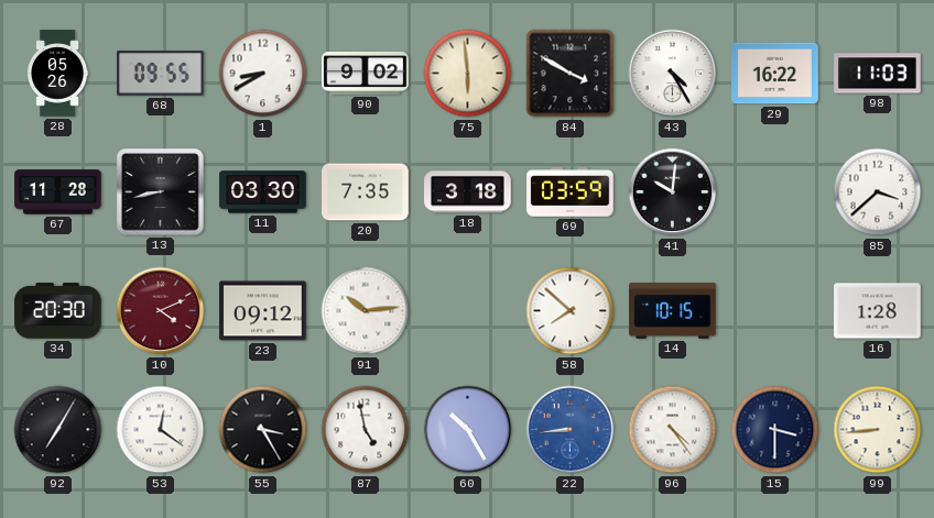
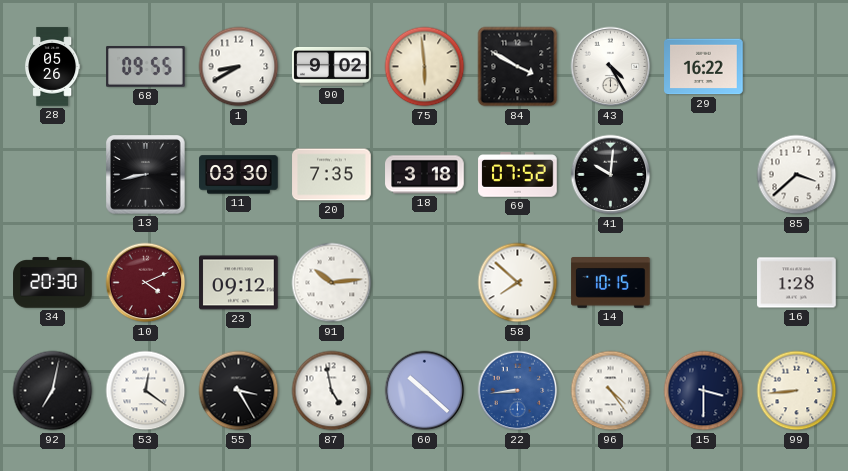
98: 11:03 -> none (878, 74)
67: 11:28 -> none (58, 192)
69: 03:59 -> 07:52 (518, 175)
92: 7:05 -> 7:02 (53, 391)
60: 10:25 -> 10:22 (425, 391)
